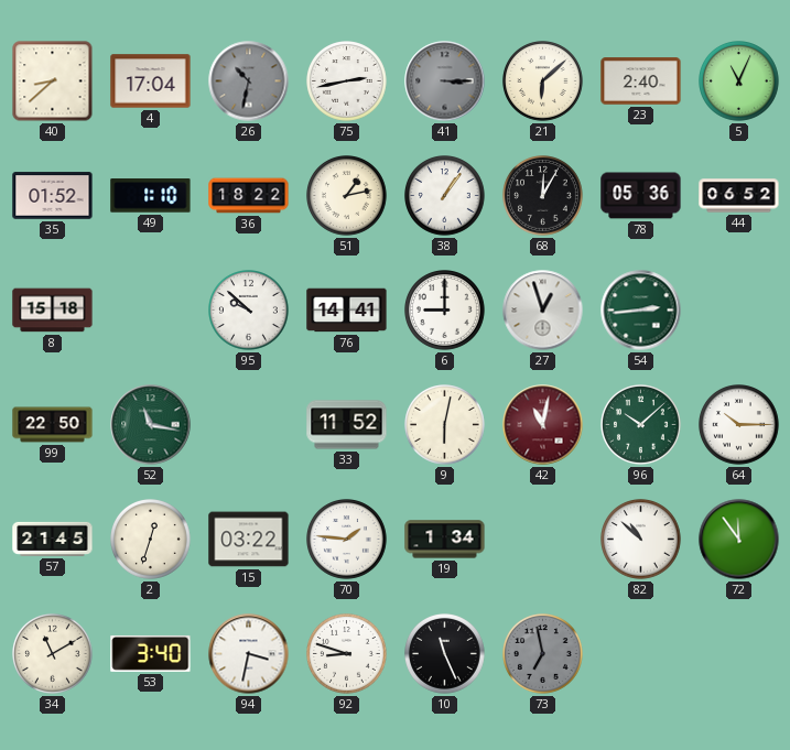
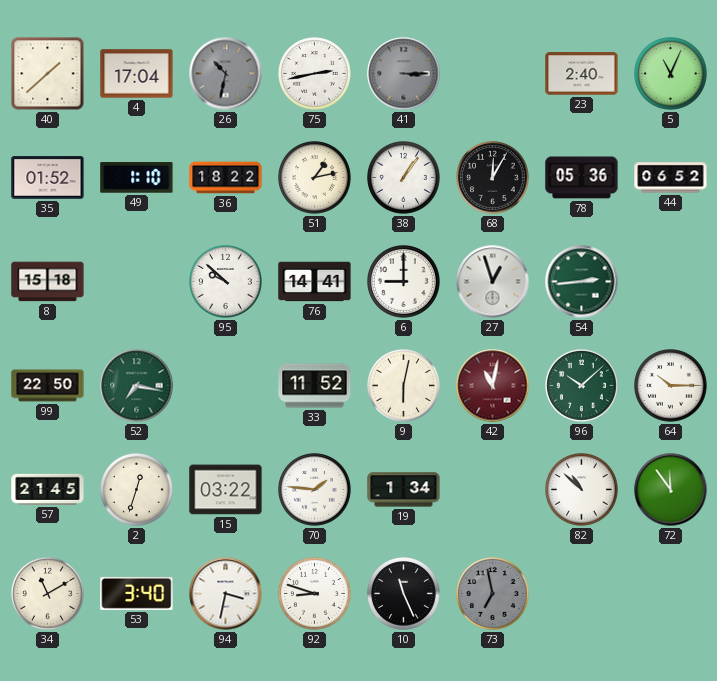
40: 8:38 -> 1:38 (48, 74)
21: 6:08 -> none (543, 81)
52: 11:17 -> 7:17 (137, 386)
